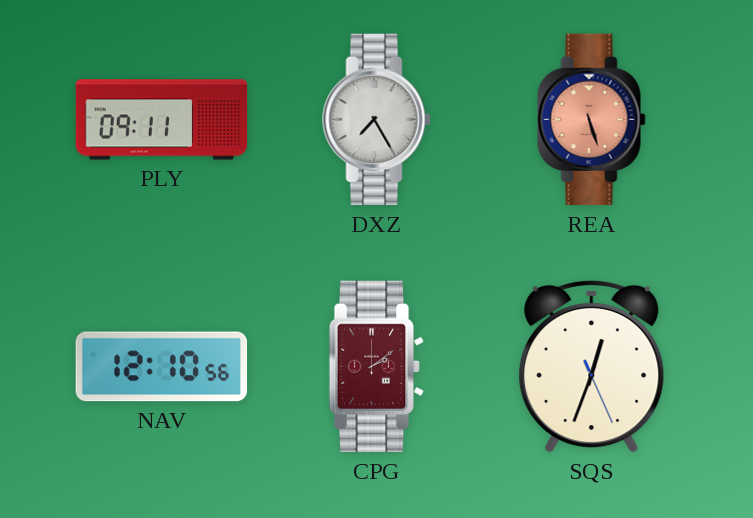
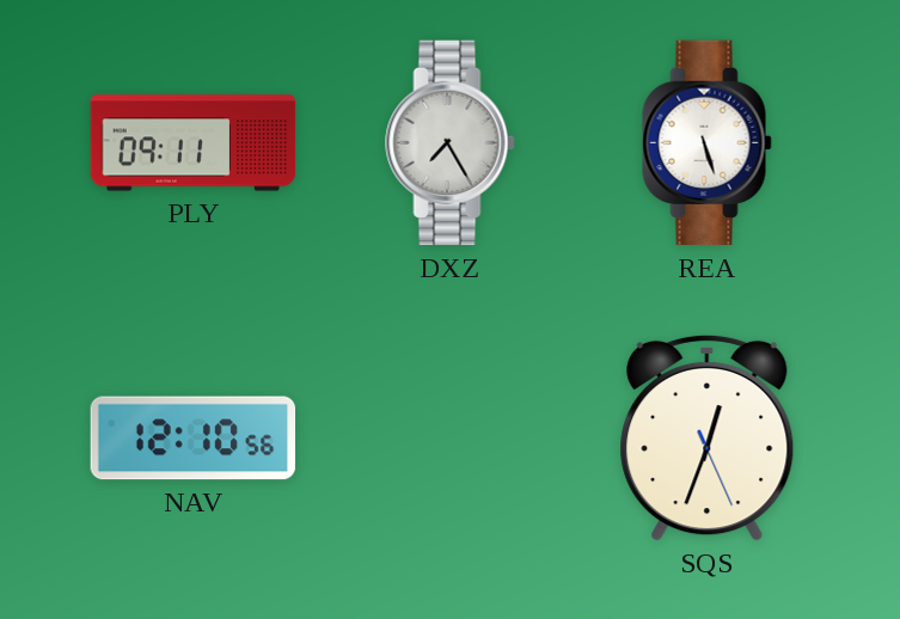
REA dial: salmon -> white (708, 143)
CPG: 2:09 -> none (377, 367)
